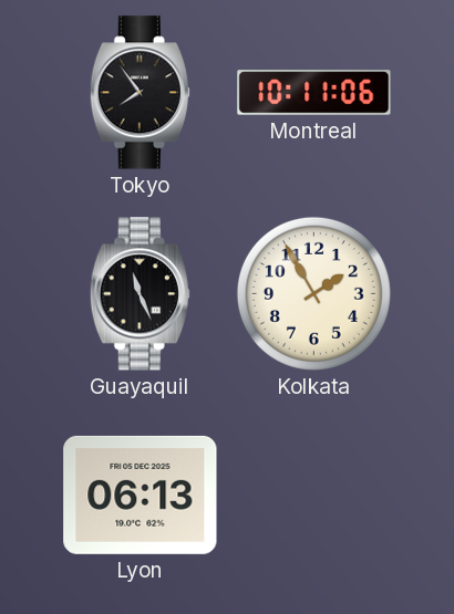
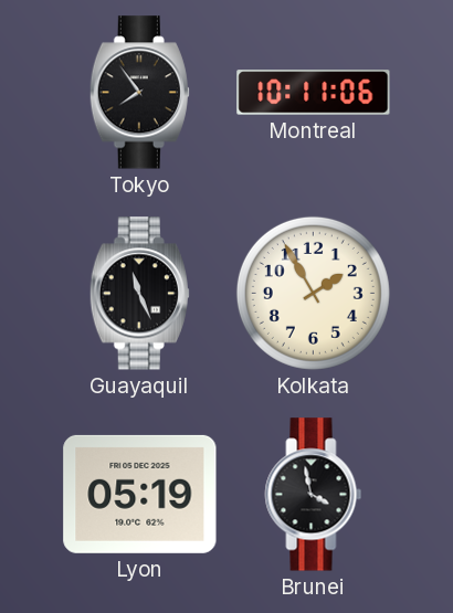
Lyon: 06:13 -> 05:19 (140, 494)
Brunei: none -> 3:58 (314, 495)
